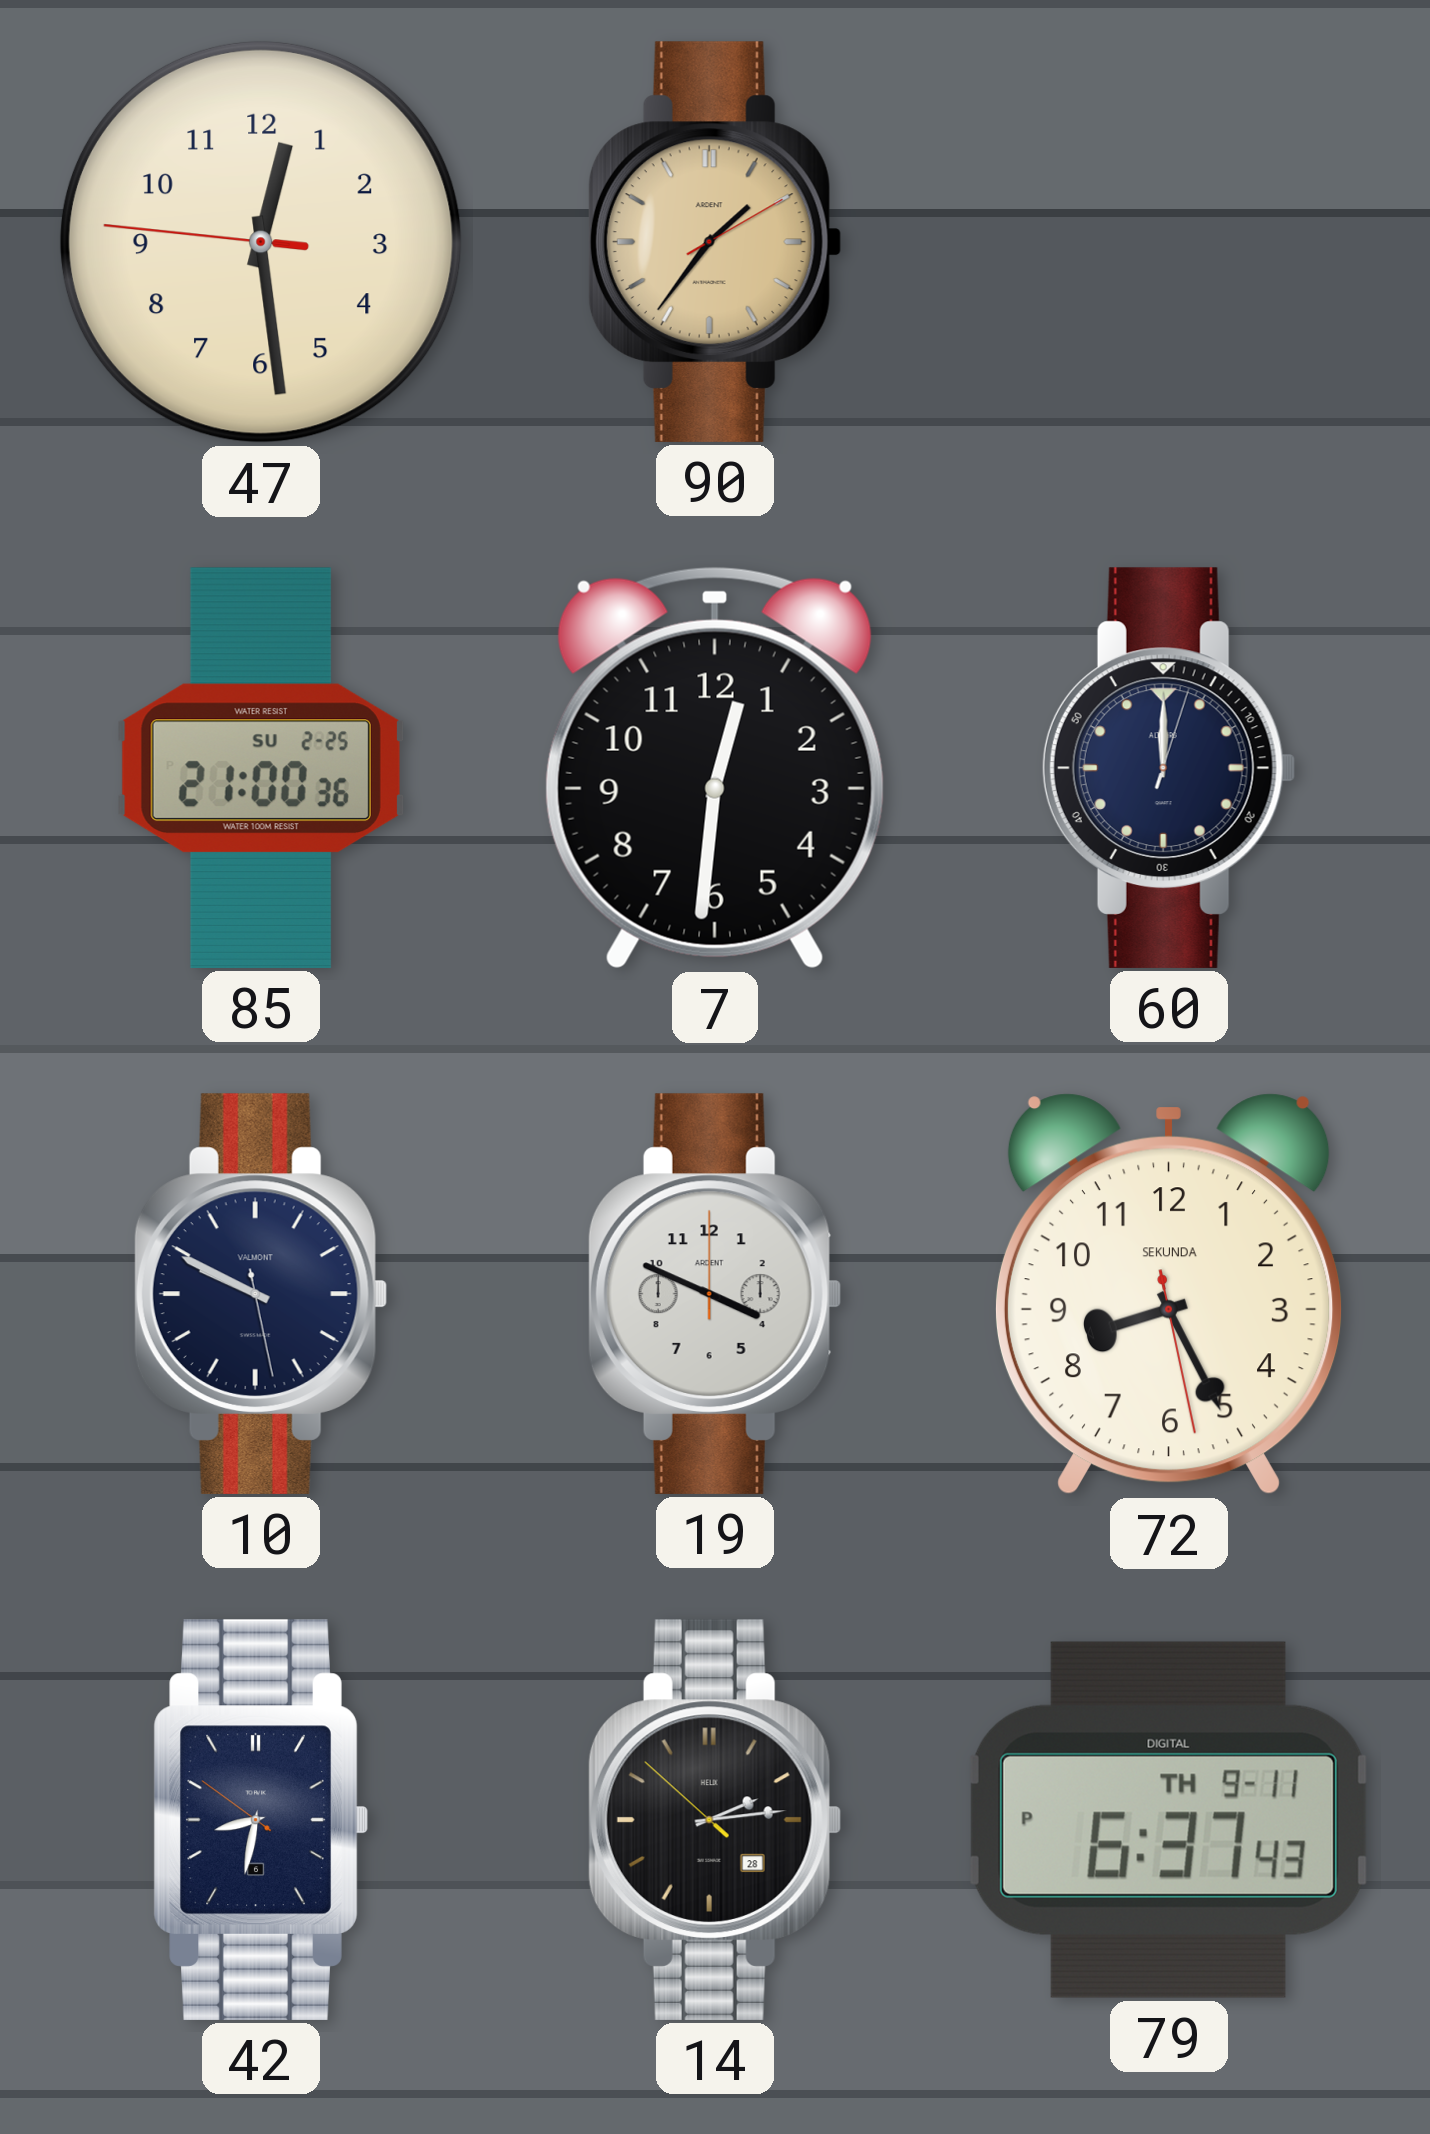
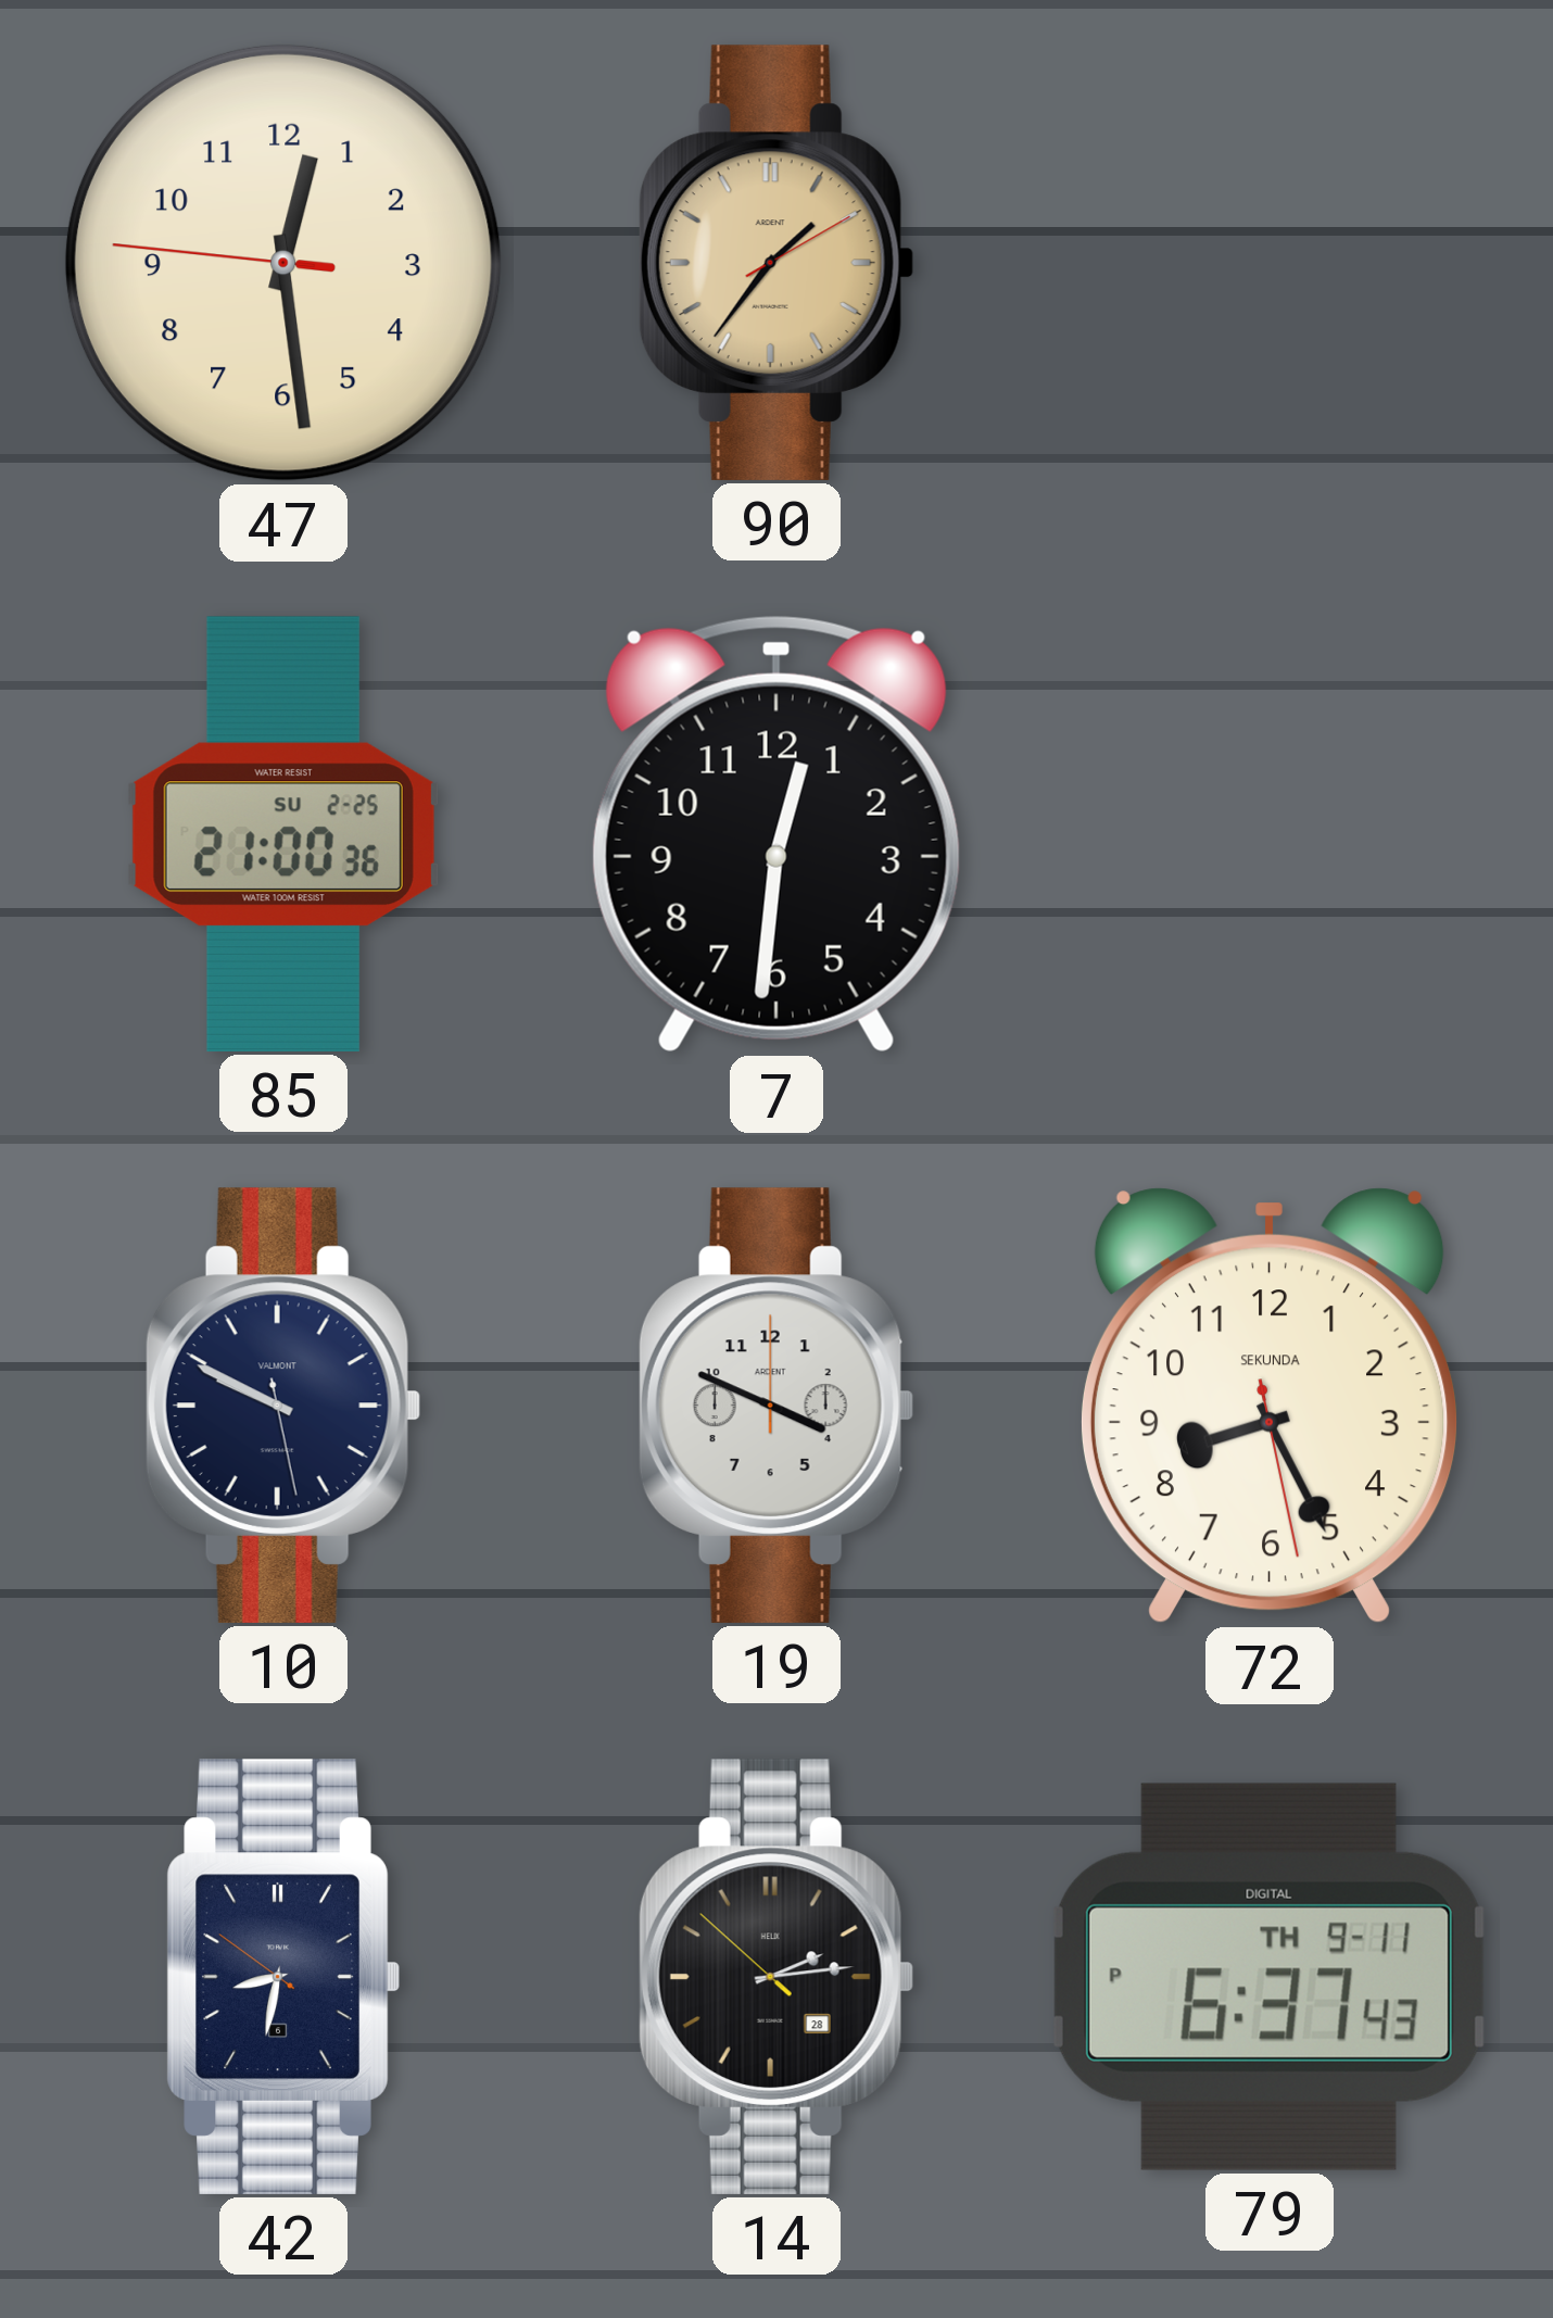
60: 12:00 -> none (1169, 768)
